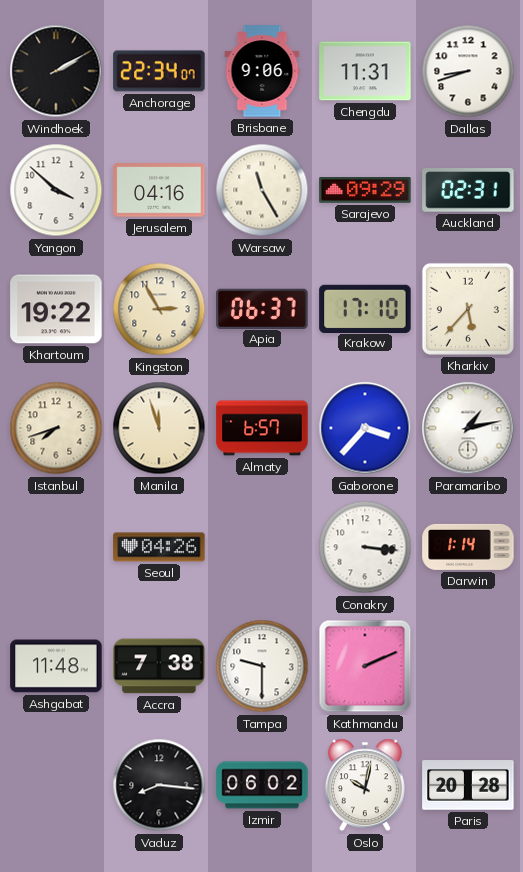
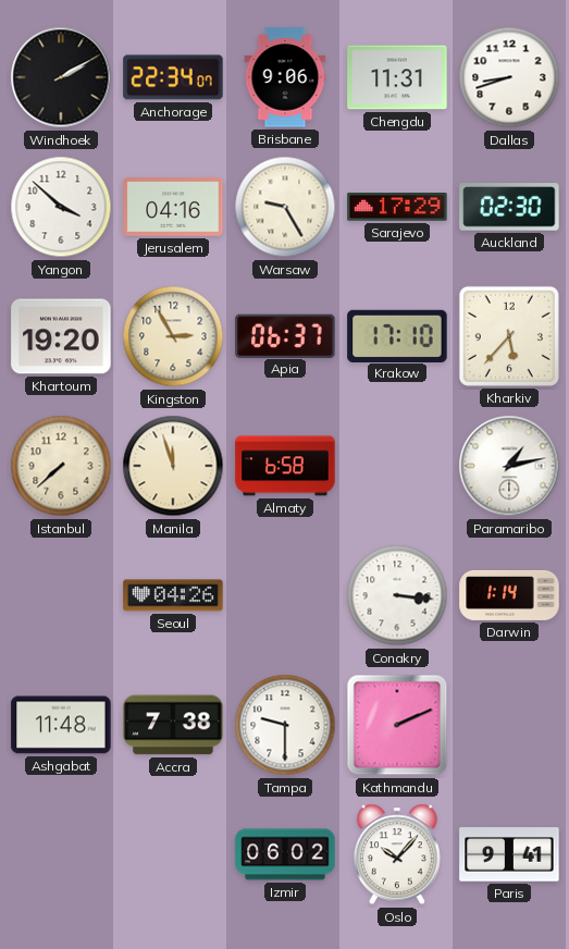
Warsaw: 11:25 -> 9:25 (285, 207)
Sarajevo: 09:29 -> 17:29 (397, 208)
Auckland: 02:31 -> 02:30 (509, 207)
Khartoum: 19:22 -> 19:20 (61, 336)
Istanbul: 7:42 -> 7:38 (61, 466)
Almaty: 6:57 -> 6:58 (285, 466)
Gaborone: 3:37 -> none (365, 428)
Vaduz: 8:16 -> none (159, 785)
Oslo: 10:02 -> 10:07 (397, 854)
Paris: 20:28 -> 9:41 (509, 854)
